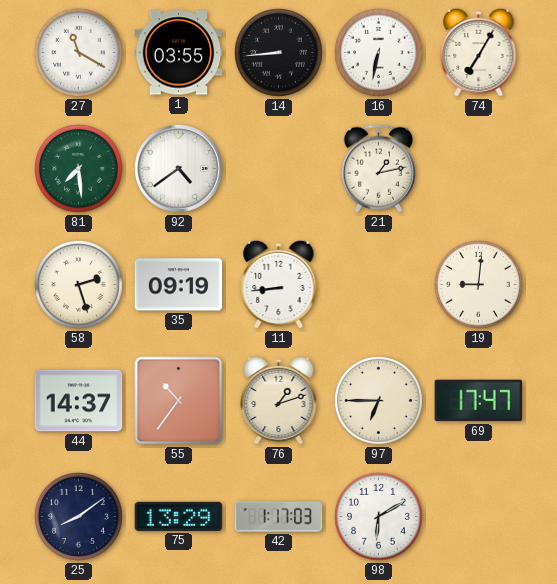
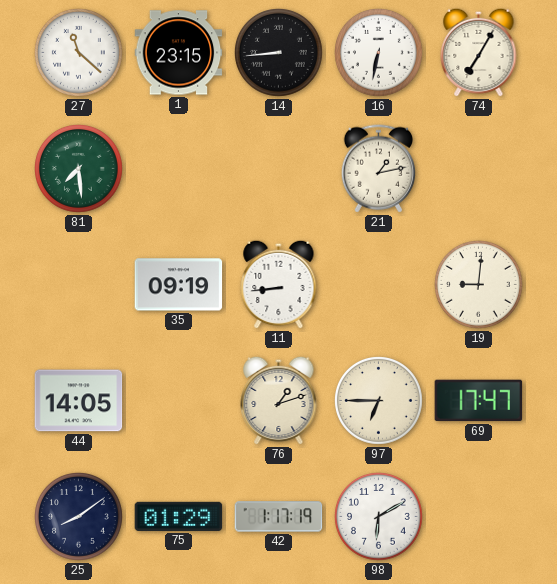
27: 11:20 -> 11:22 (79, 53)
1: 03:55 -> 23:15 (179, 53)
92: 4:39 -> none (179, 169)
58: 2:27 -> none (79, 285)
44: 14:37 -> 14:05 (79, 401)
55: 10:36 -> none (179, 401)
75: 13:29 -> 01:29 (179, 516)
42: 1:17:03 -> 1:17:19 (279, 517)
